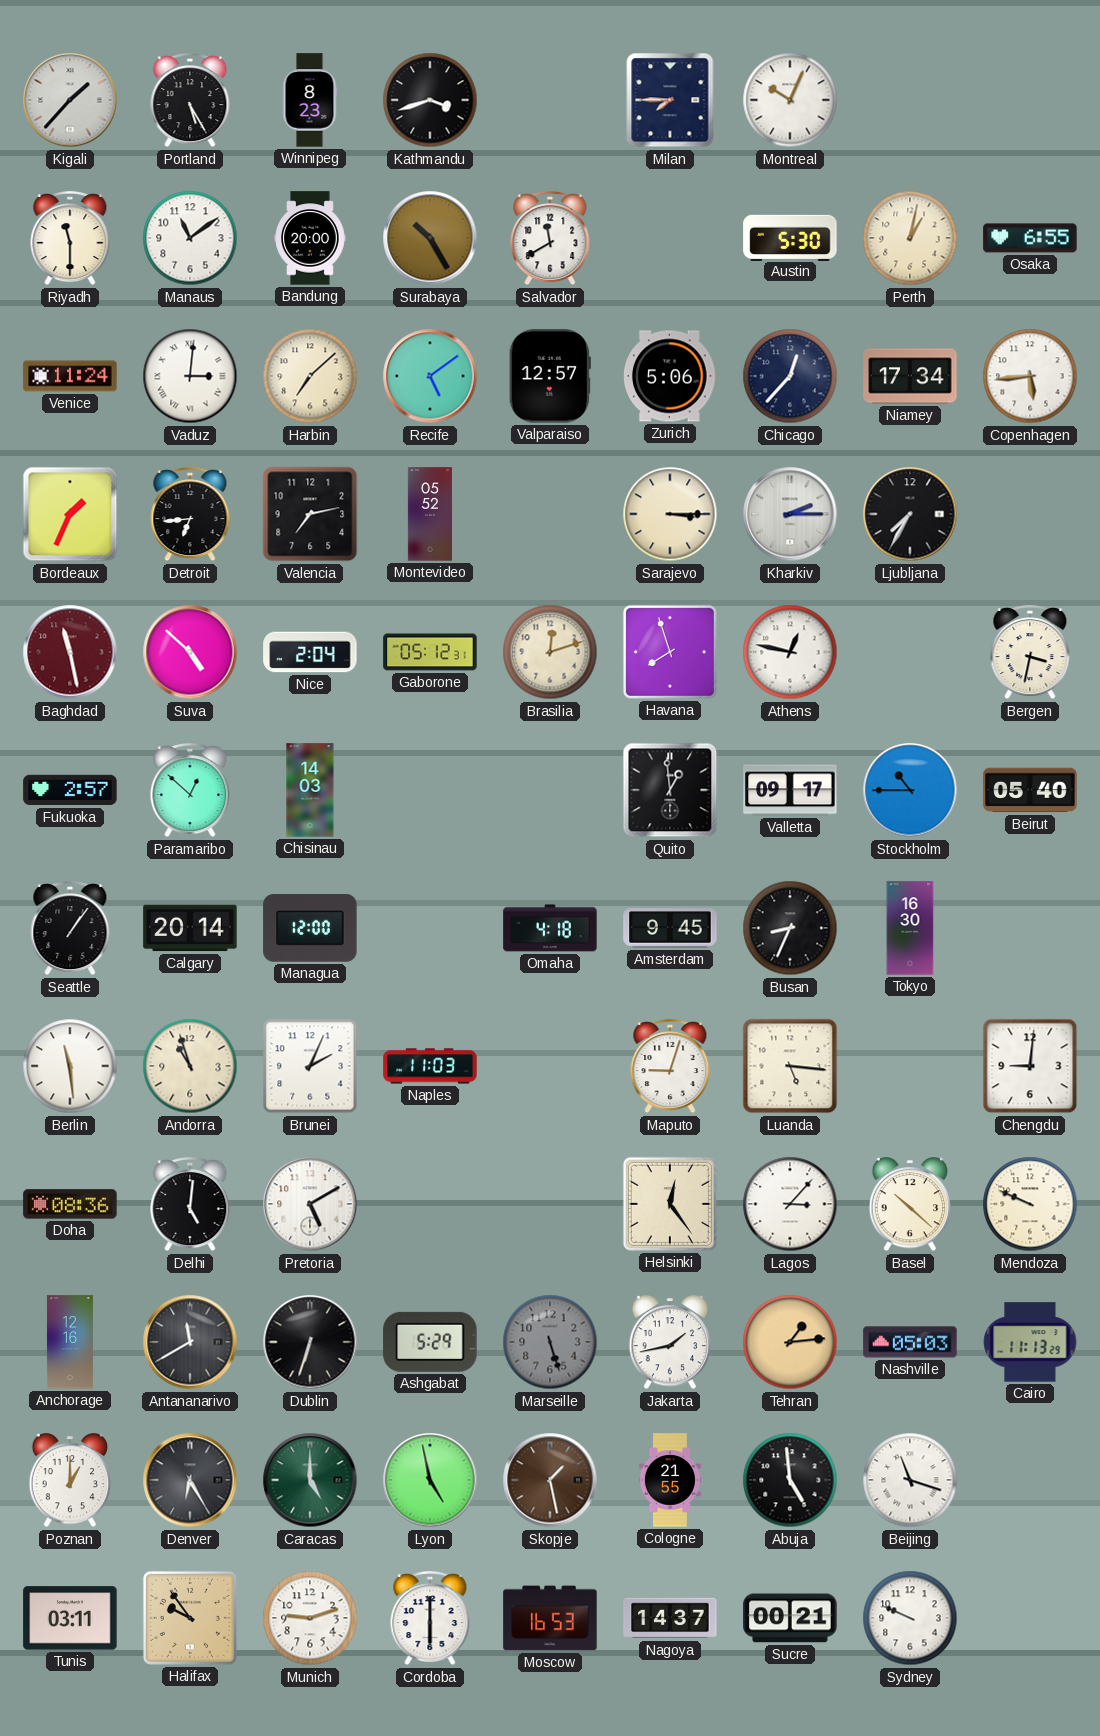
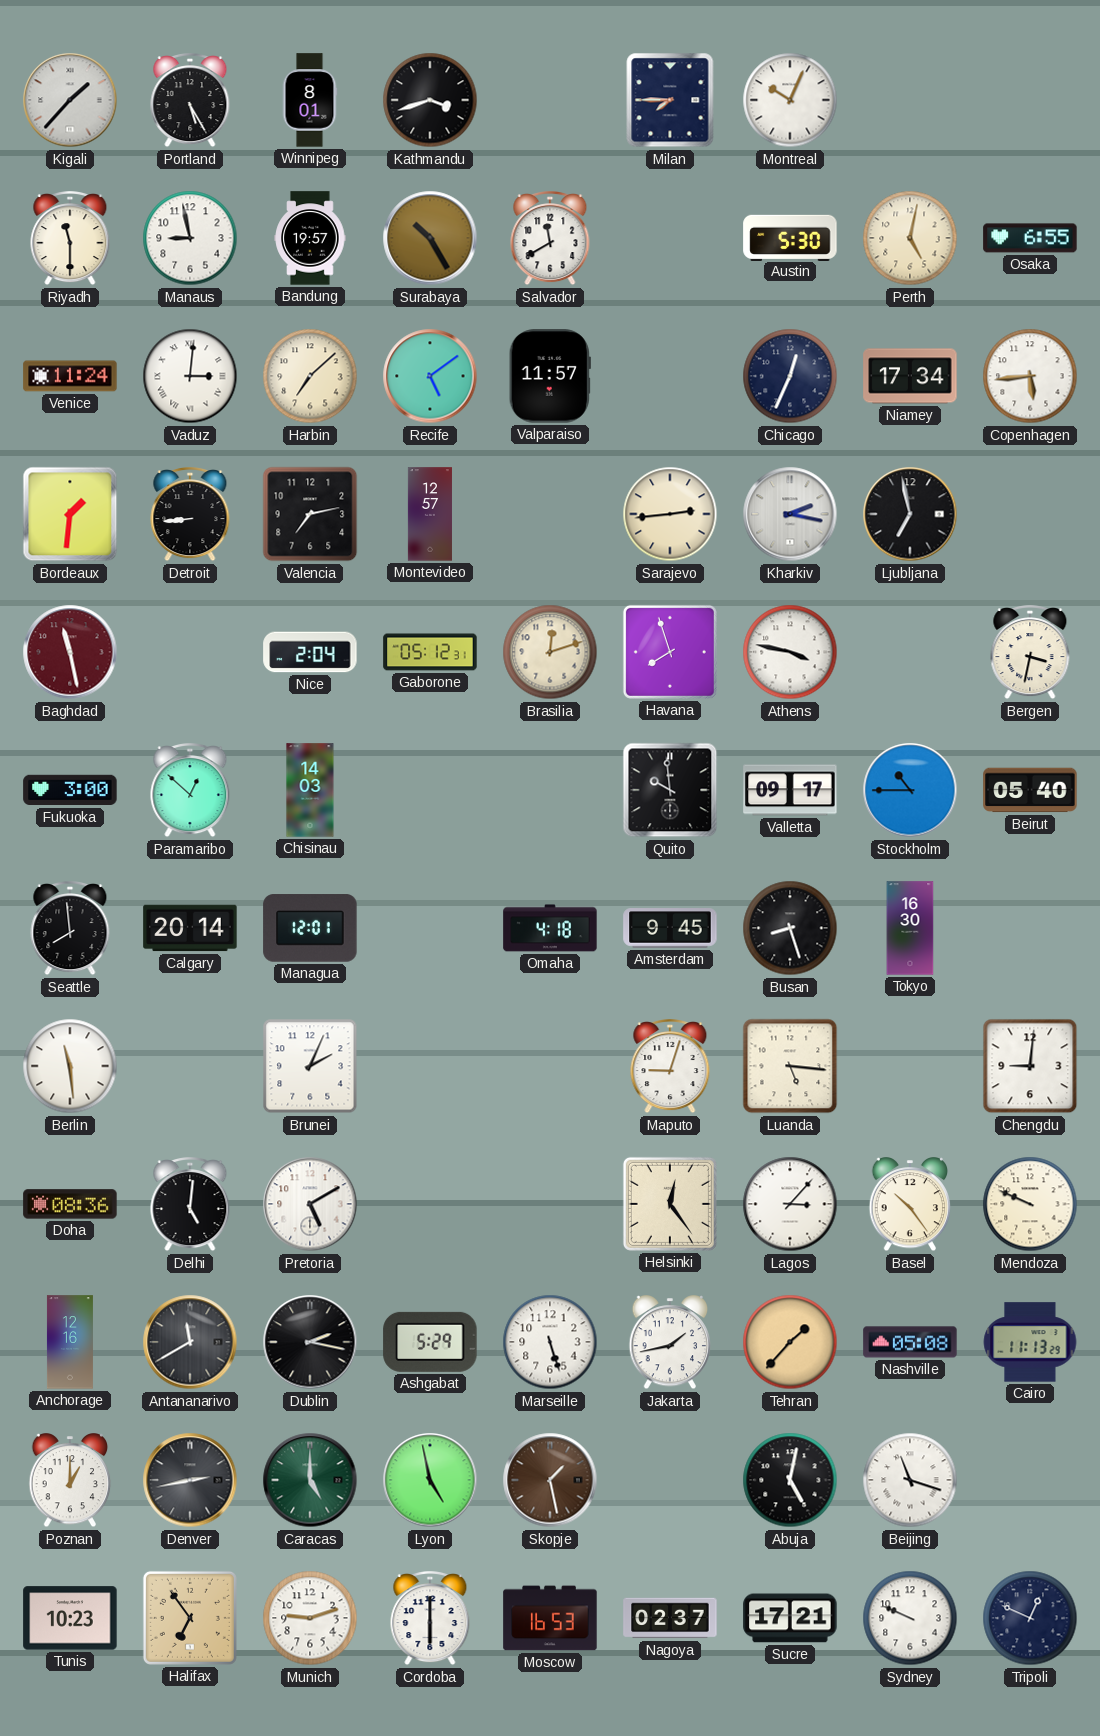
Winnipeg: 8:23 -> 8:01 (310, 100)
Manaus: 11:09 -> 8:58 (190, 238)
Bandung: 20:00 -> 19:57 (310, 238)
Perth: 1:02 -> 5:02 (910, 238)
Valparaiso: 12:57 -> 11:57 (550, 376)
Zurich: 5:06 -> none (671, 376)
Chicago: 12:37 -> 12:34 (790, 376)
Bordeaux: 1:34 -> 1:31 (70, 514)
Detroit: 6:44 -> 8:44 (190, 515)
Montevideo: 05:52 -> 12:57 (429, 514)
Sarajevo: 3:15 -> 2:44 (670, 514)
Kharkiv: 2:15 -> 2:17 (790, 514)
Ljubljana: 7:35 -> 6:58 (910, 514)
Suva: 4:52 -> none (190, 652)
Athens: 12:47 -> 3:47 (790, 652)
Fukuoka: 2:57 -> 3:00 (70, 790)
Quito: 12:59 -> 9:59 (670, 790)
Seattle: 1:06 -> 7:59 (70, 929)
Managua: 12:00 -> 12:01 (310, 928)
Busan: 8:34 -> 8:27 (790, 928)
Andorra: 10:57 -> none (190, 1066)
Naples: 11:03 -> none (430, 1066)
Basel: 10:22 -> 10:24 (910, 1205)
Dublin: 6:33 -> 2:17 (310, 1342)
Marseille dial: grey -> white (550, 1342)
Tehran: 1:14 -> 1:37 (790, 1342)
Nashville: 05:03 -> 05:08 (910, 1342)
Denver: 6:25 -> 2:43 (190, 1480)
Cologne: 21:55 -> none (670, 1480)
Abuja: 4:59 -> 5:02 (790, 1480)
Tunis: 03:11 -> 10:23 (70, 1618)
Halifax: 9:54 -> 6:54 (190, 1618)
Nagoya: 14:37 -> 02:37 (670, 1618)
Sucre: 00:21 -> 17:21 (790, 1618)
Tripoli: none -> 12:49 (1030, 1618)
